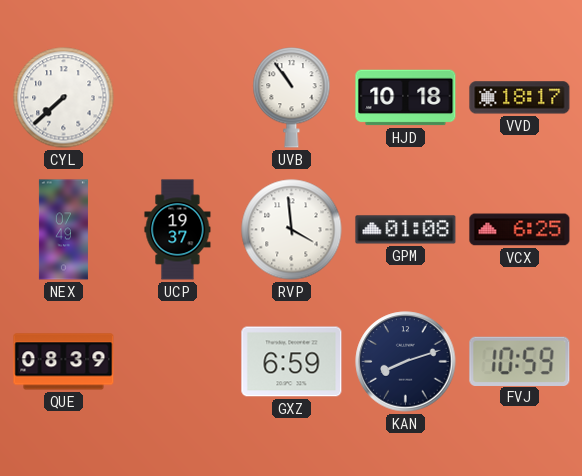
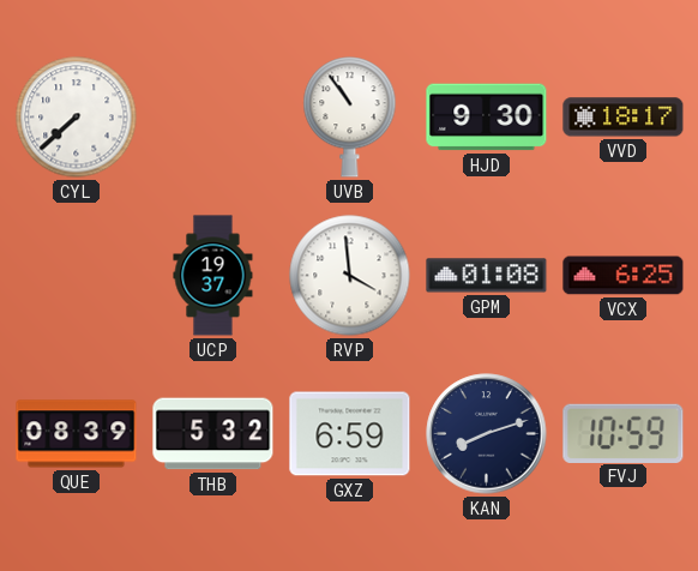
HJD: 10:18 -> 9:30 (487, 118)
NEX: 07:49 -> none (63, 230)
THB: none -> 5:32 (213, 434)
